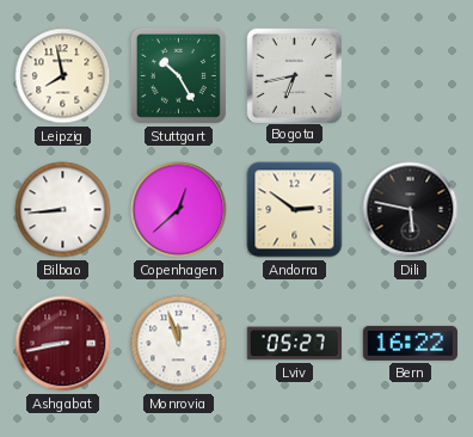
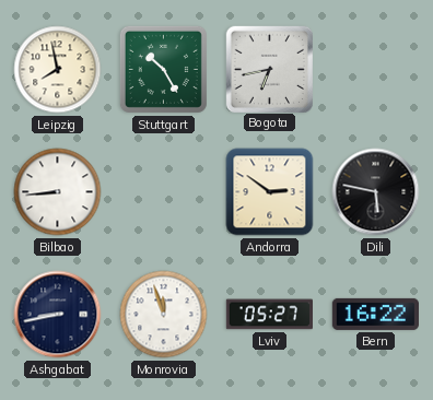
Copenhagen: 12:38 -> none (179, 210)
Ashgabat dial: burgundy -> navy (58, 315)
